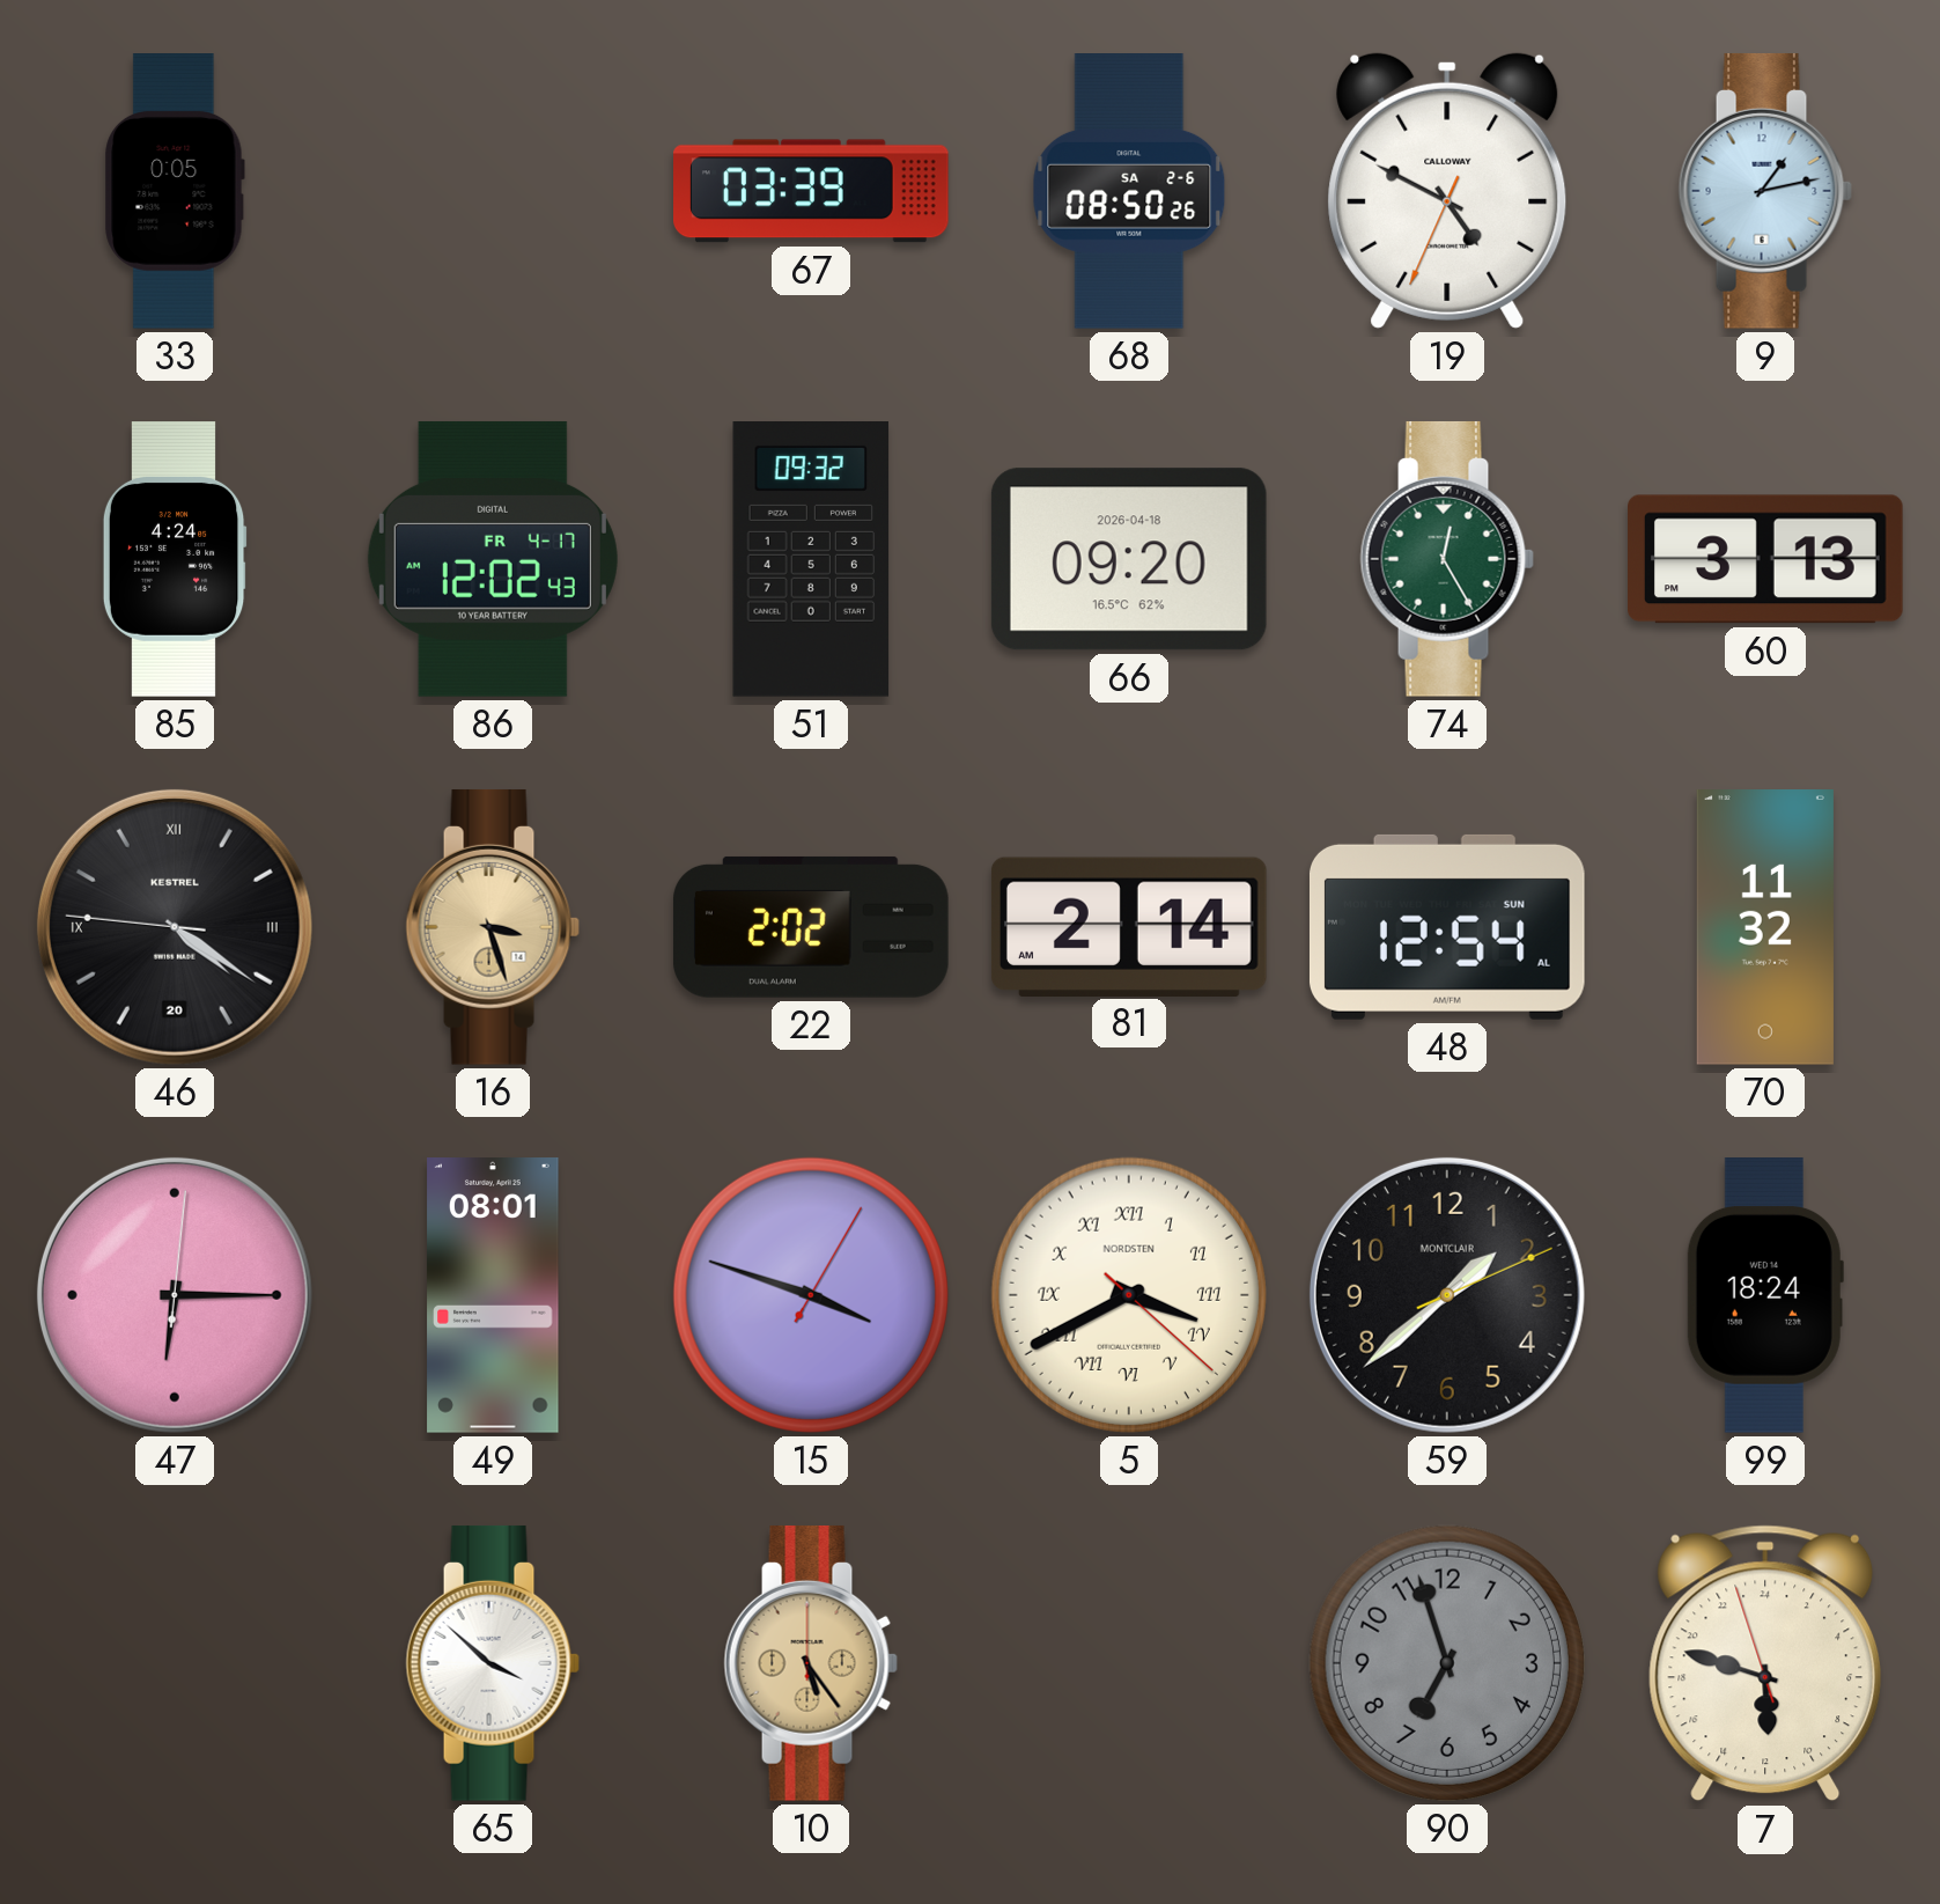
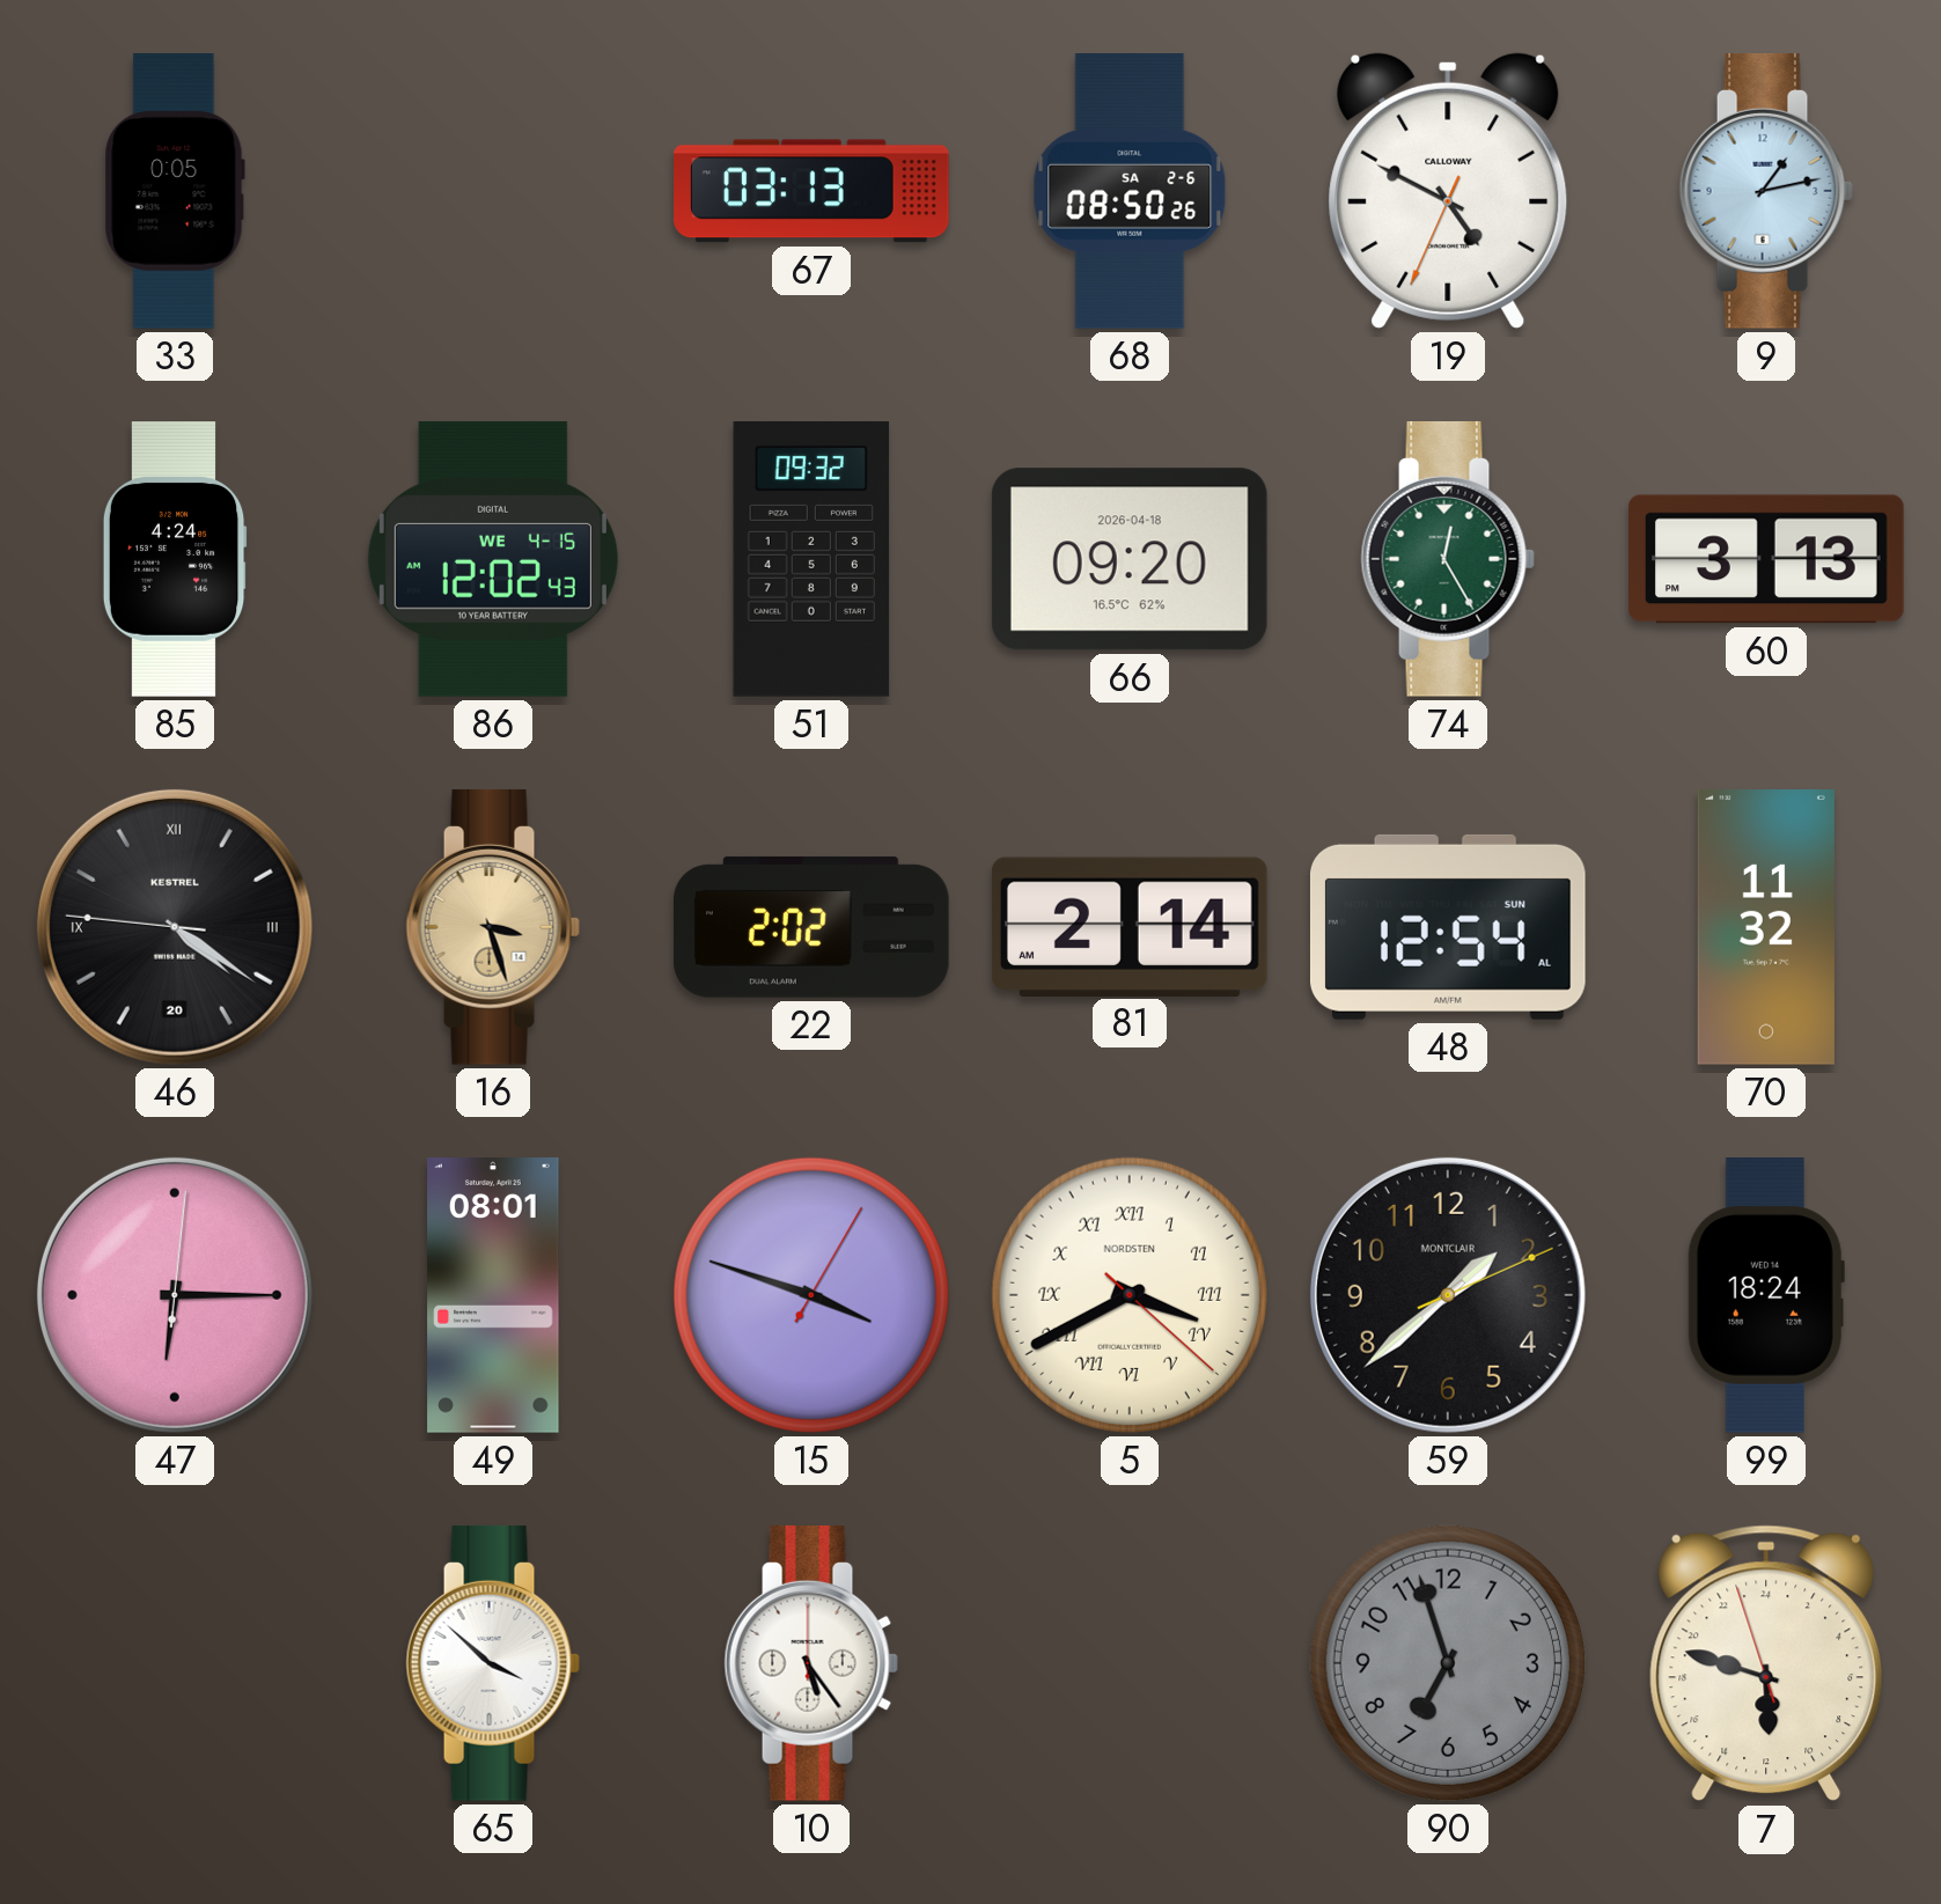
67: 03:39 -> 03:13 (813, 191)
86 date: FR 4-17 -> WE 4-15 (493, 559)
10 dial: champagne -> white (811, 1663)
